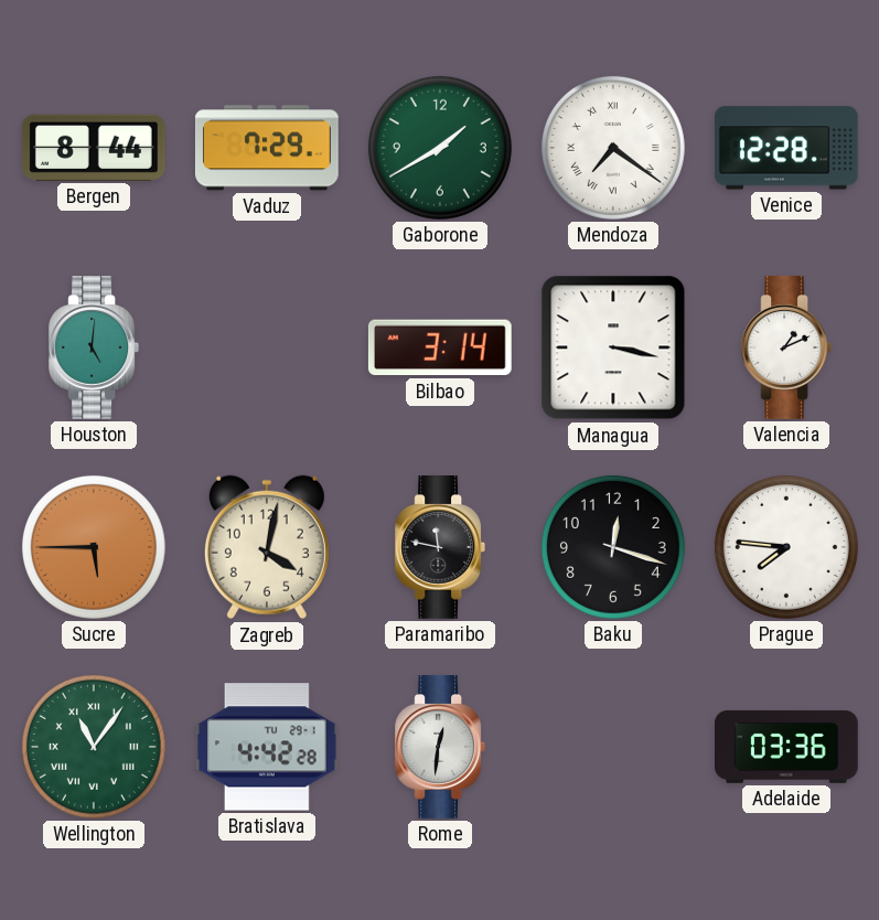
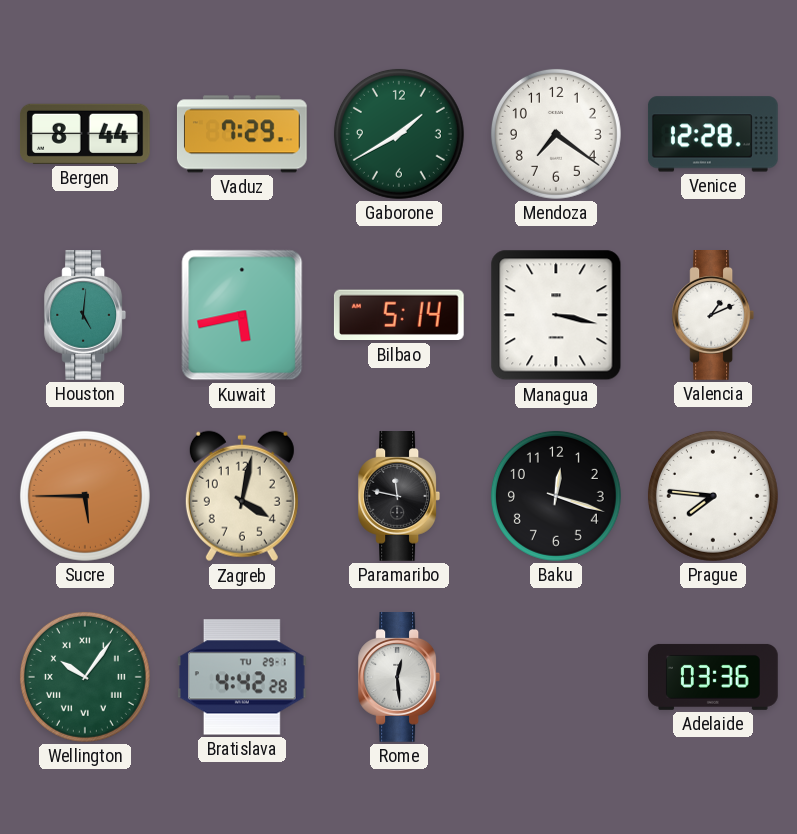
Mendoza numerals: Roman -> Arabic (556, 134)
Kuwait: none -> 5:43 (242, 315)
Bilbao: 3:14 -> 5:14 (399, 315)
Wellington: 11:06 -> 10:06 (85, 677)
Rome: 12:31 -> 12:29 (398, 678)
